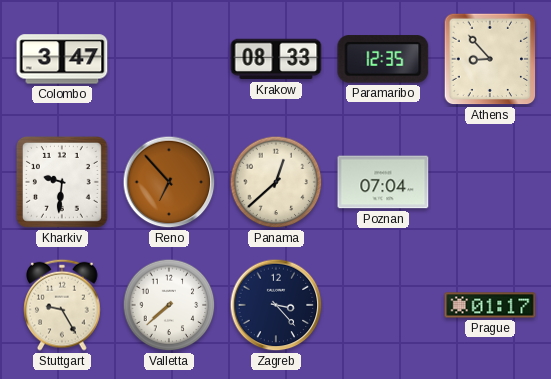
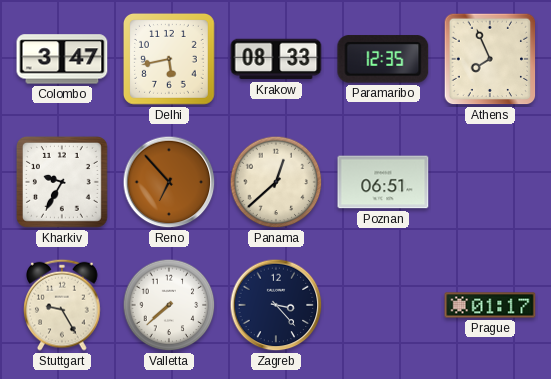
Delhi: none -> 5:43 (169, 59)
Athens: 8:53 -> 7:56 (490, 59)
Kharkiv: 9:31 -> 9:35 (62, 182)
Poznan: 07:04 -> 06:51 (383, 182)
